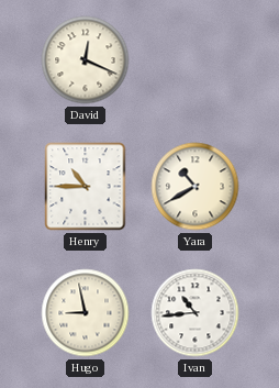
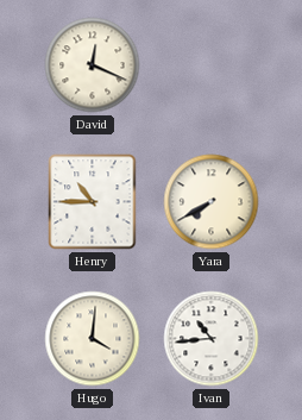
Yara: 10:40 -> 7:40 (212, 202)
Hugo: 8:58 -> 4:01 (93, 339)
